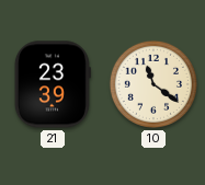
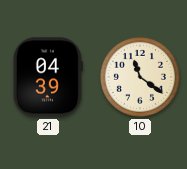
21: 23:39 -> 04:39 (48, 77)
